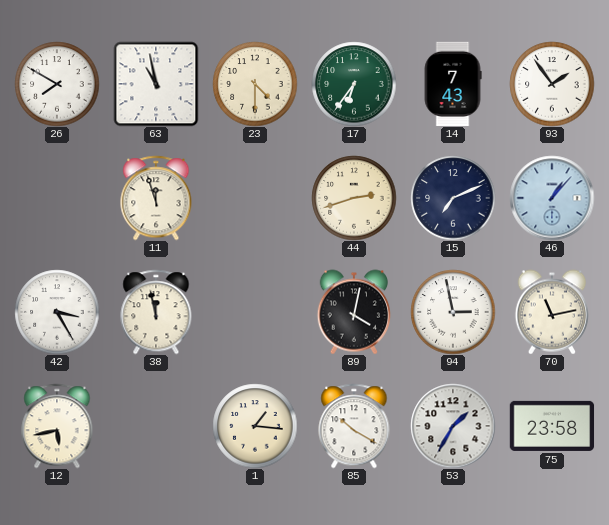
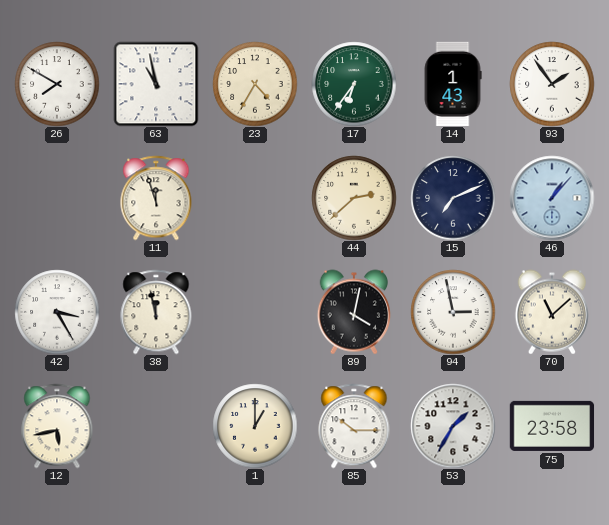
23: 4:30 -> 4:35 (255, 84)
14: 7:43 -> 1:43 (453, 84)
44: 2:42 -> 2:38 (354, 198)
70: 11:13 -> 11:08 (551, 312)
1: 1:16 -> 1:00 (255, 426)
85: 10:20 -> 10:15 (354, 426)
